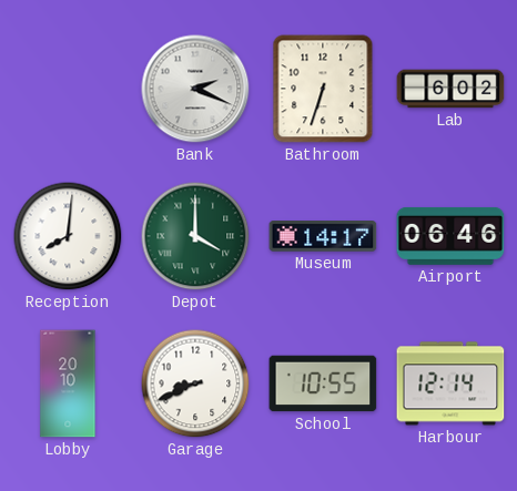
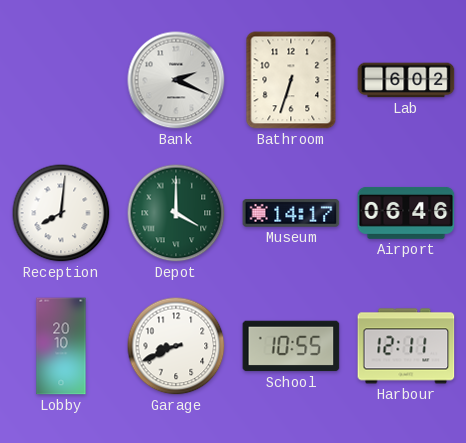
Harbour: 12:14 -> 12:11 (406, 346)
